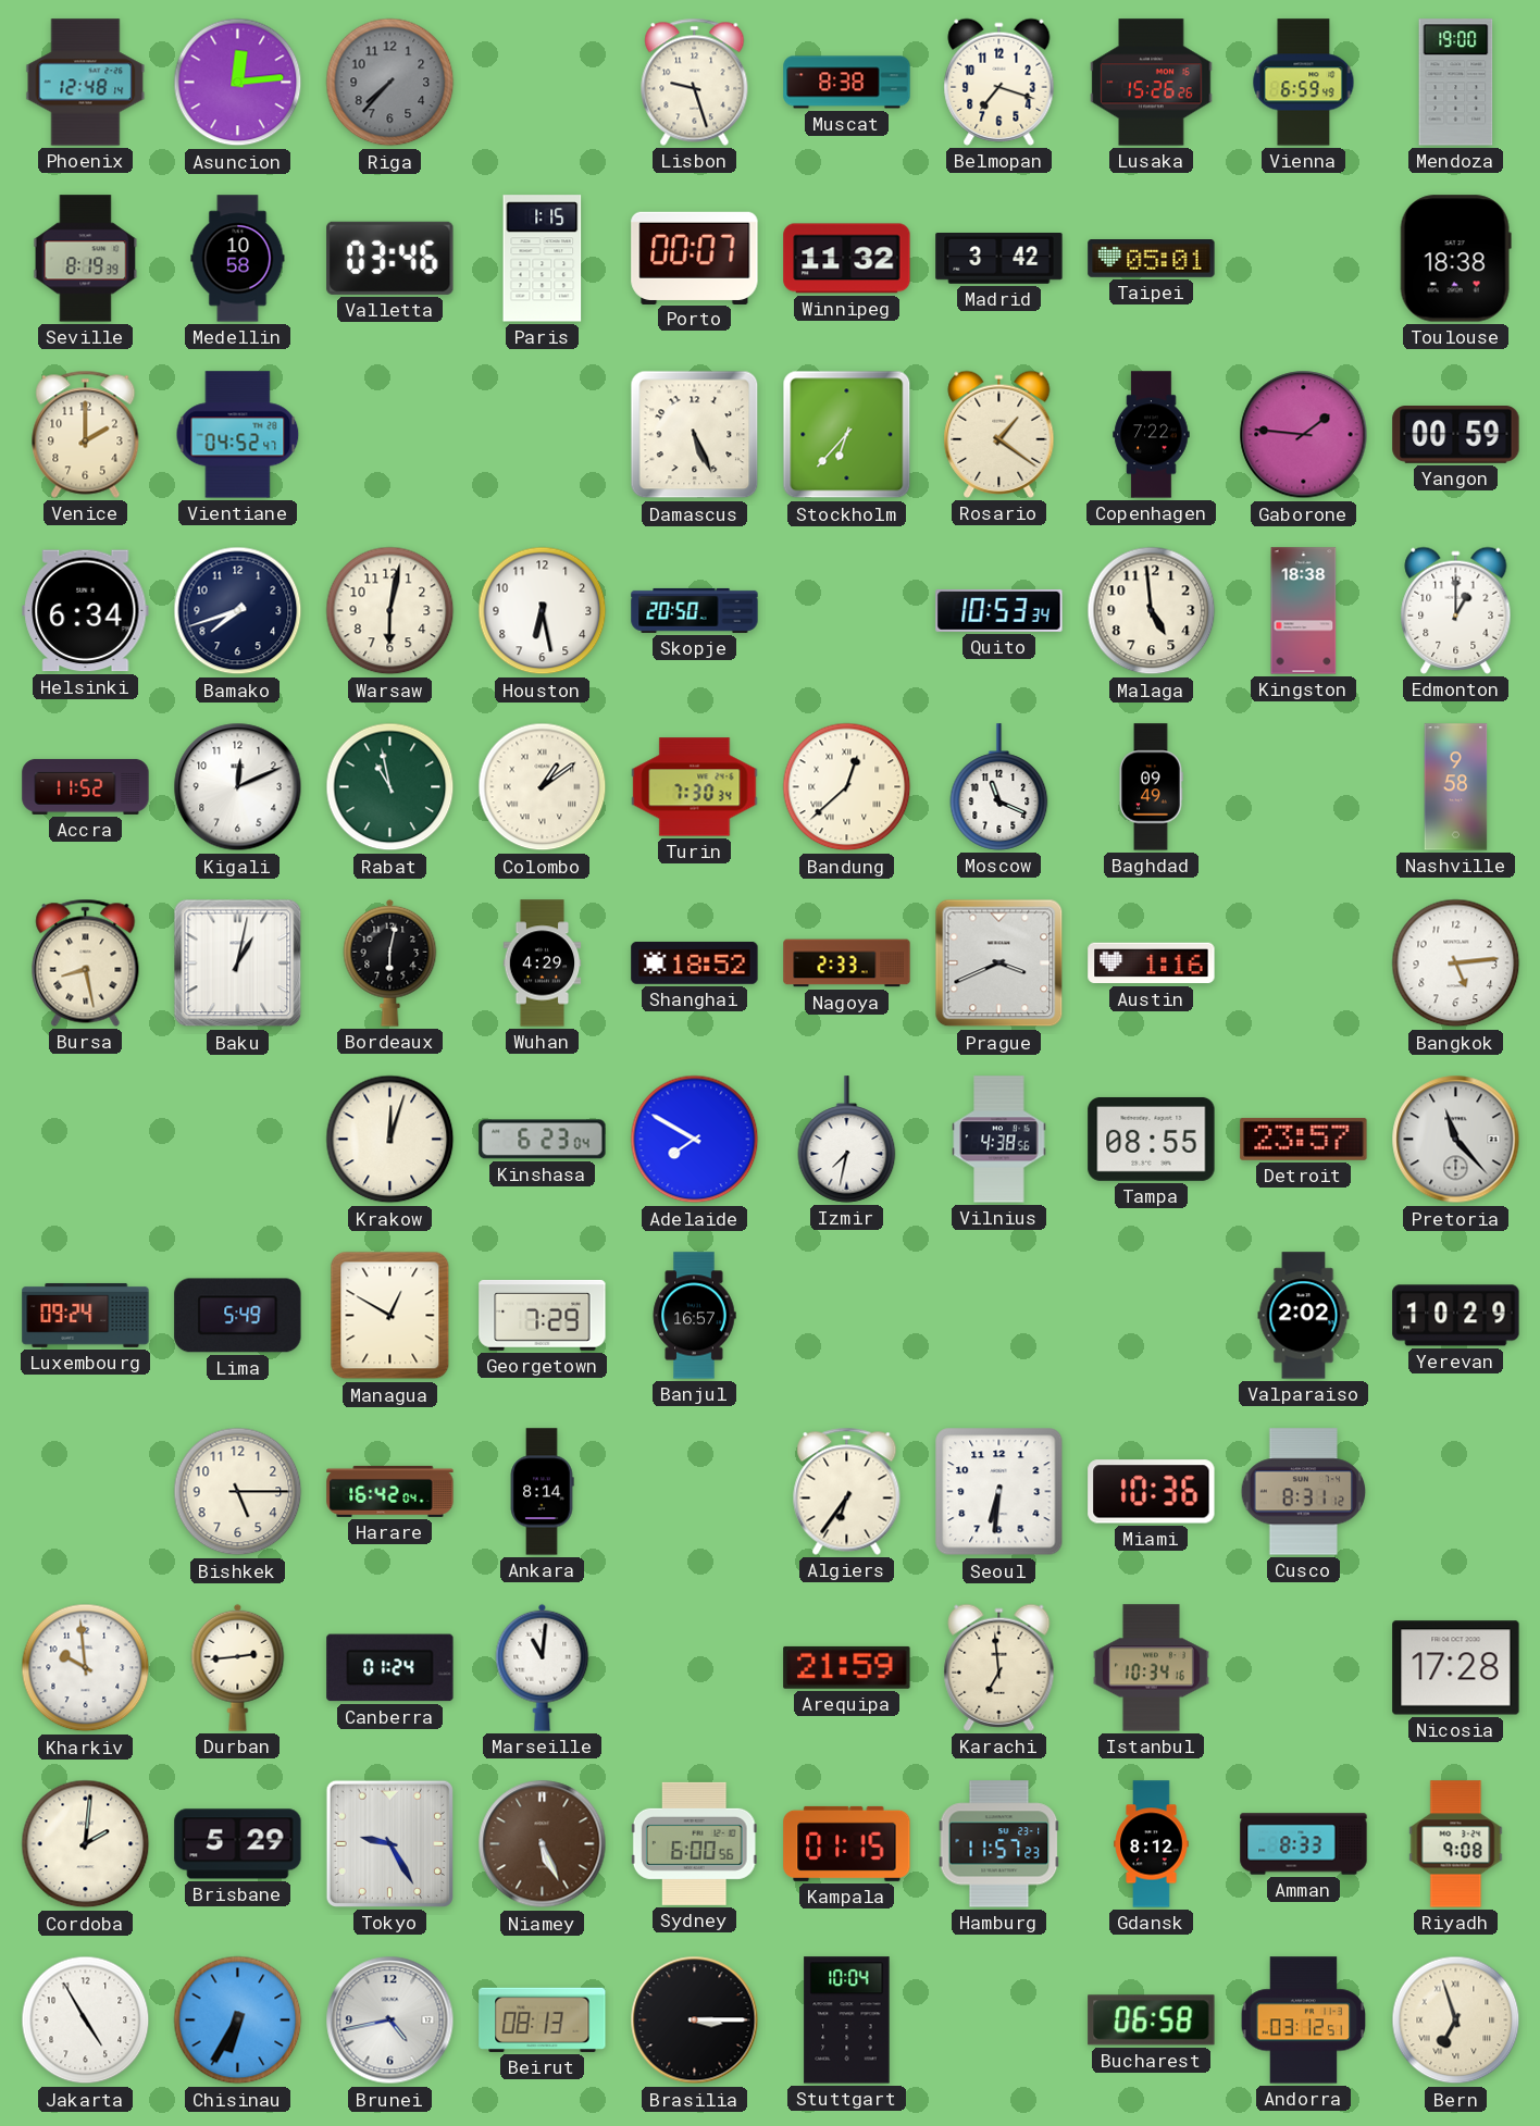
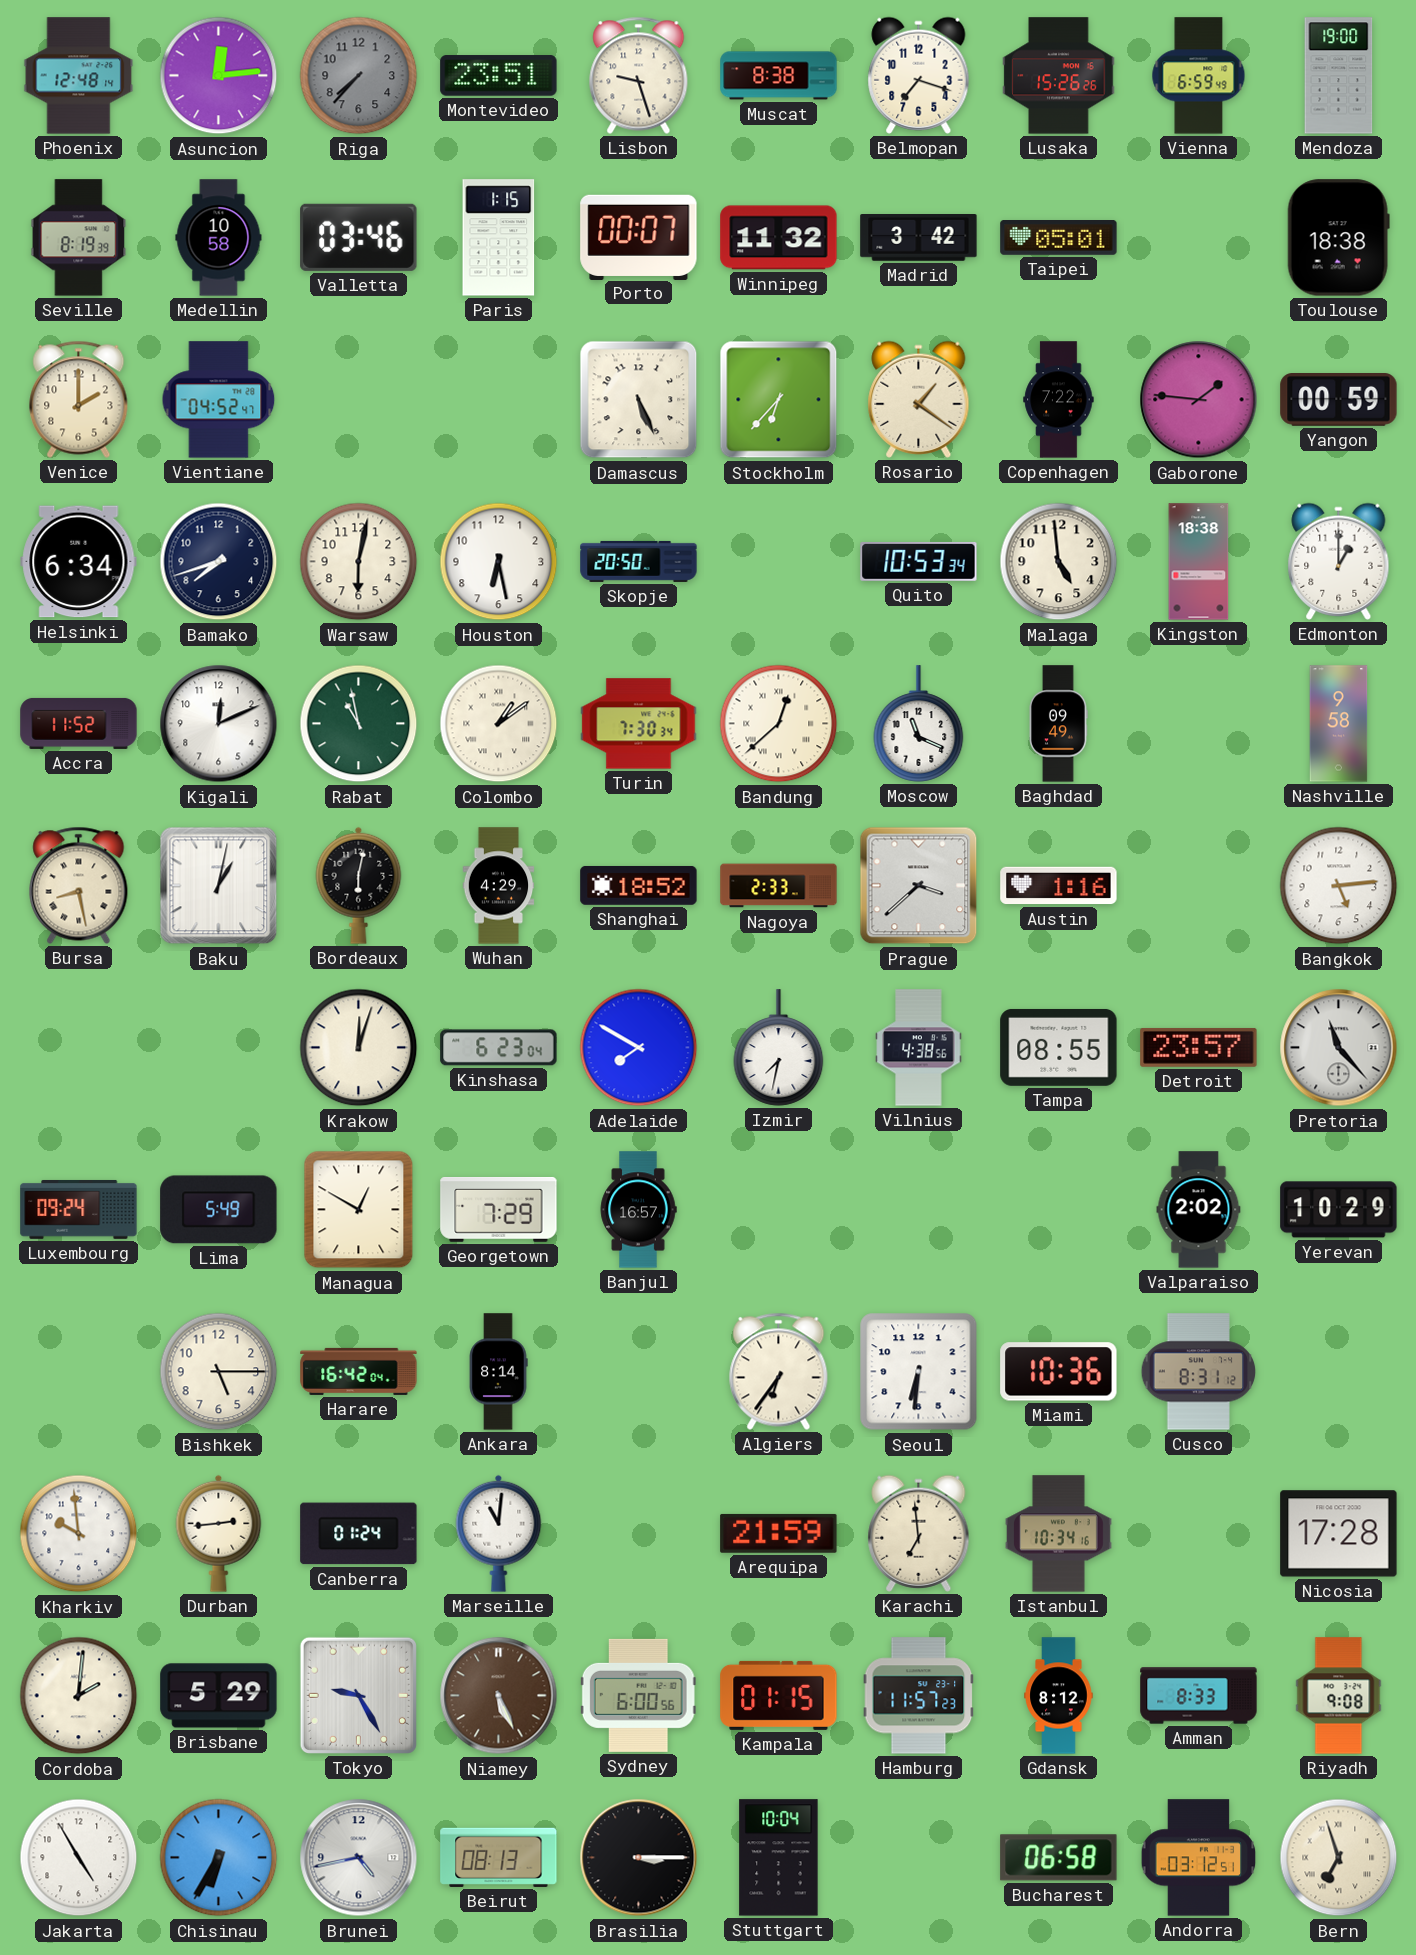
Montevideo: none -> 23:51 (499, 76)
Prague: 3:41 -> 3:38 (919, 886)
